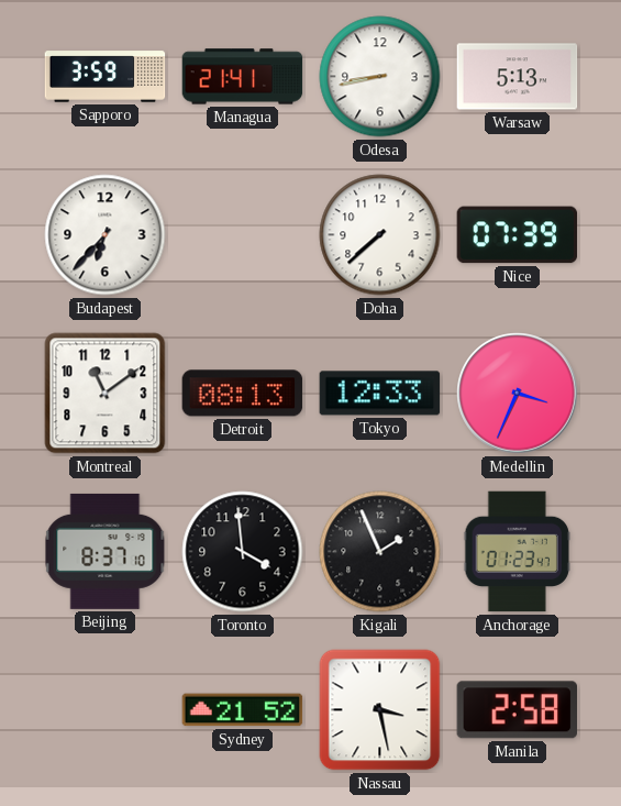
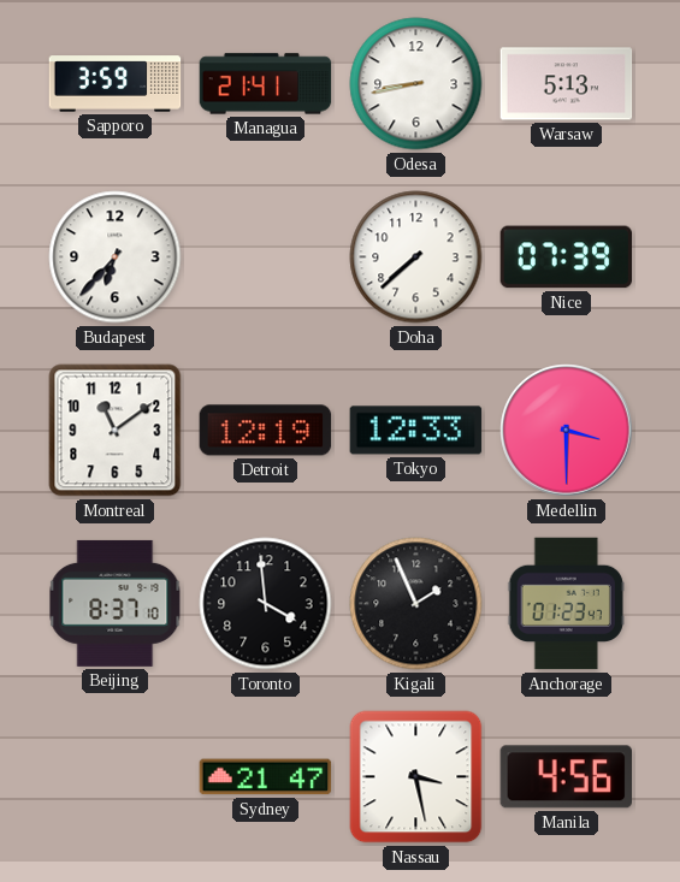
Detroit: 08:13 -> 12:19 (266, 431)
Medellin: 3:34 -> 3:30 (567, 431)
Sydney: 21:52 -> 21:47 (266, 777)
Manila: 2:58 -> 4:56 (566, 777)
